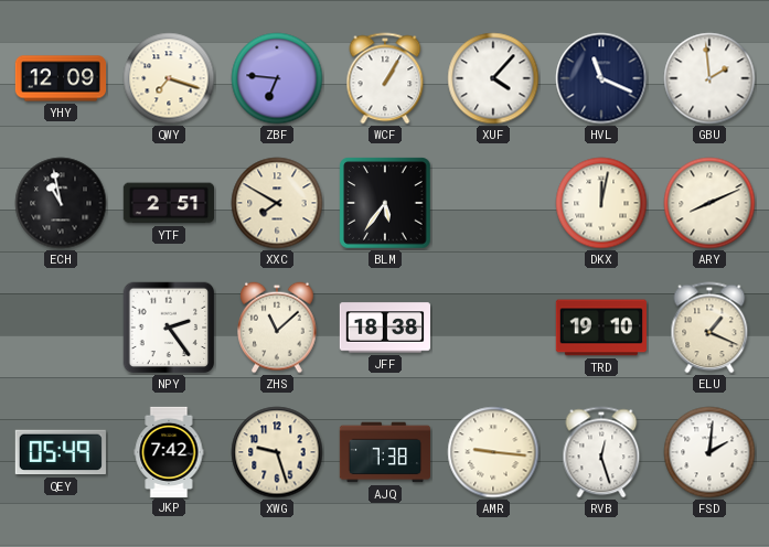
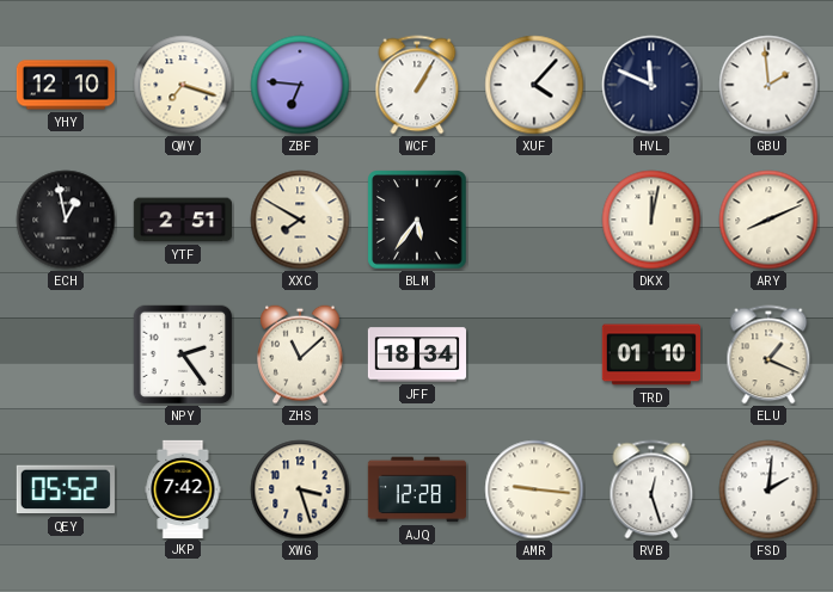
YHY: 12:09 -> 12:10 (66, 85)
HVL: 11:19 -> 11:49 (651, 85)
ECH: 10:58 -> 12:58 (66, 220)
JFF: 18:38 -> 18:34 (416, 354)
TRD: 19:10 -> 01:10 (650, 354)
QEY: 05:49 -> 05:52 (66, 489)
XWG: 9:27 -> 3:27 (300, 489)
AJQ: 7:38 -> 12:28 (417, 489)
